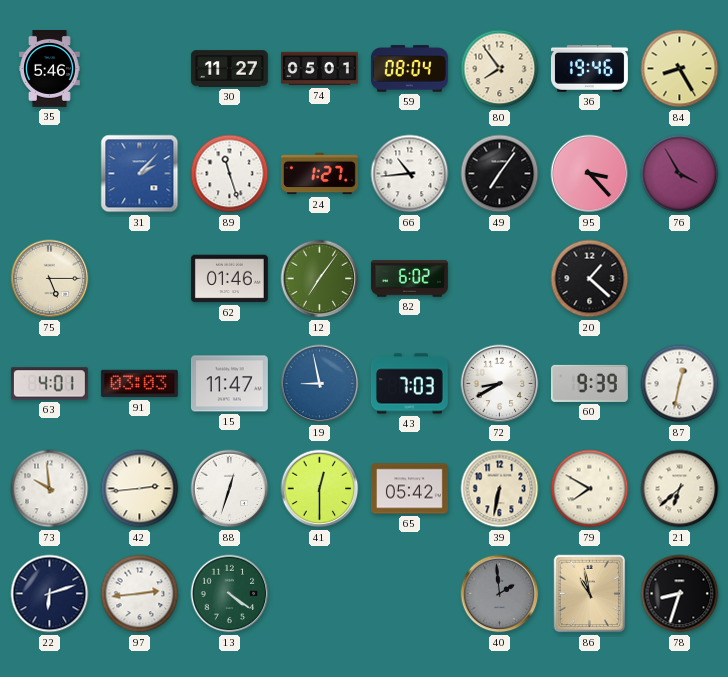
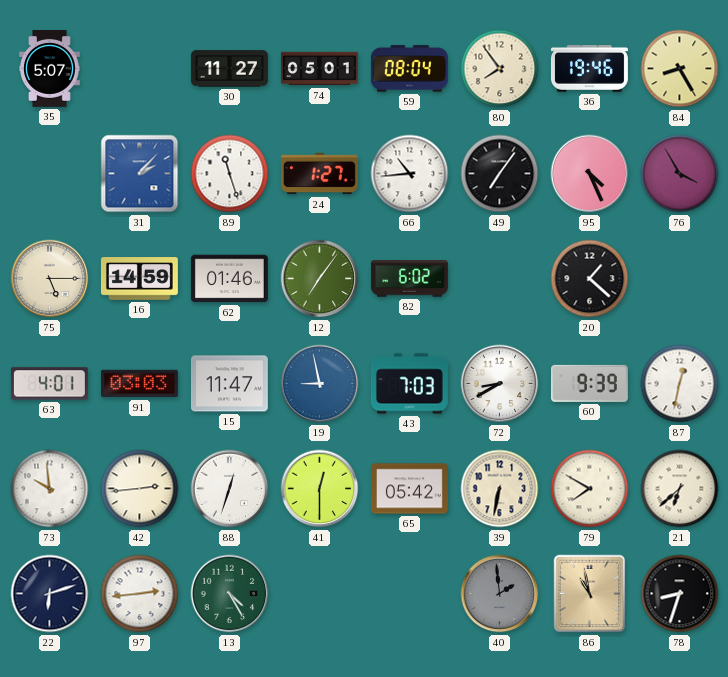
35: 5:46 -> 5:07 (50, 69)
95: 3:23 -> 4:26 (590, 174)
16: none -> 14:59 (139, 279)
13: 4:21 -> 4:25 (230, 594)
